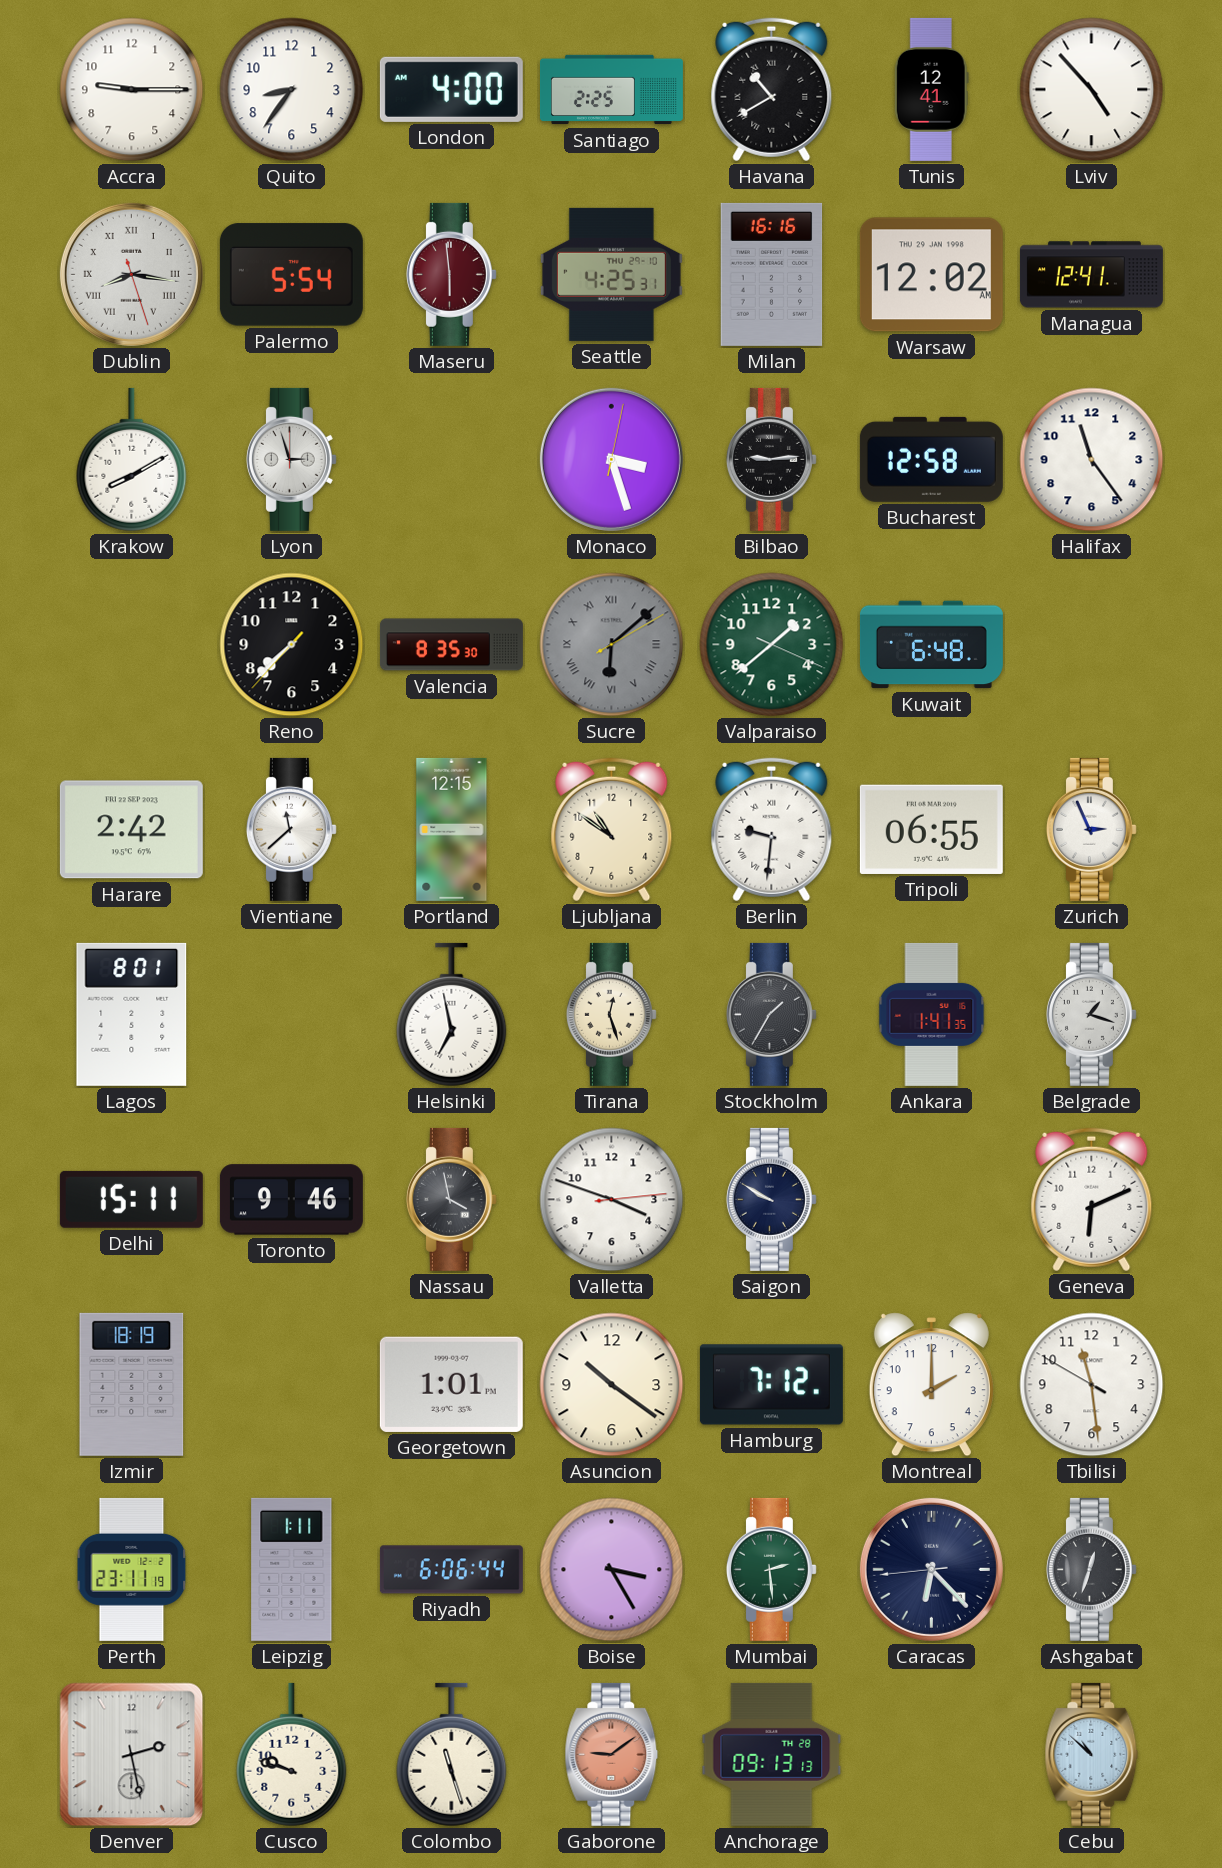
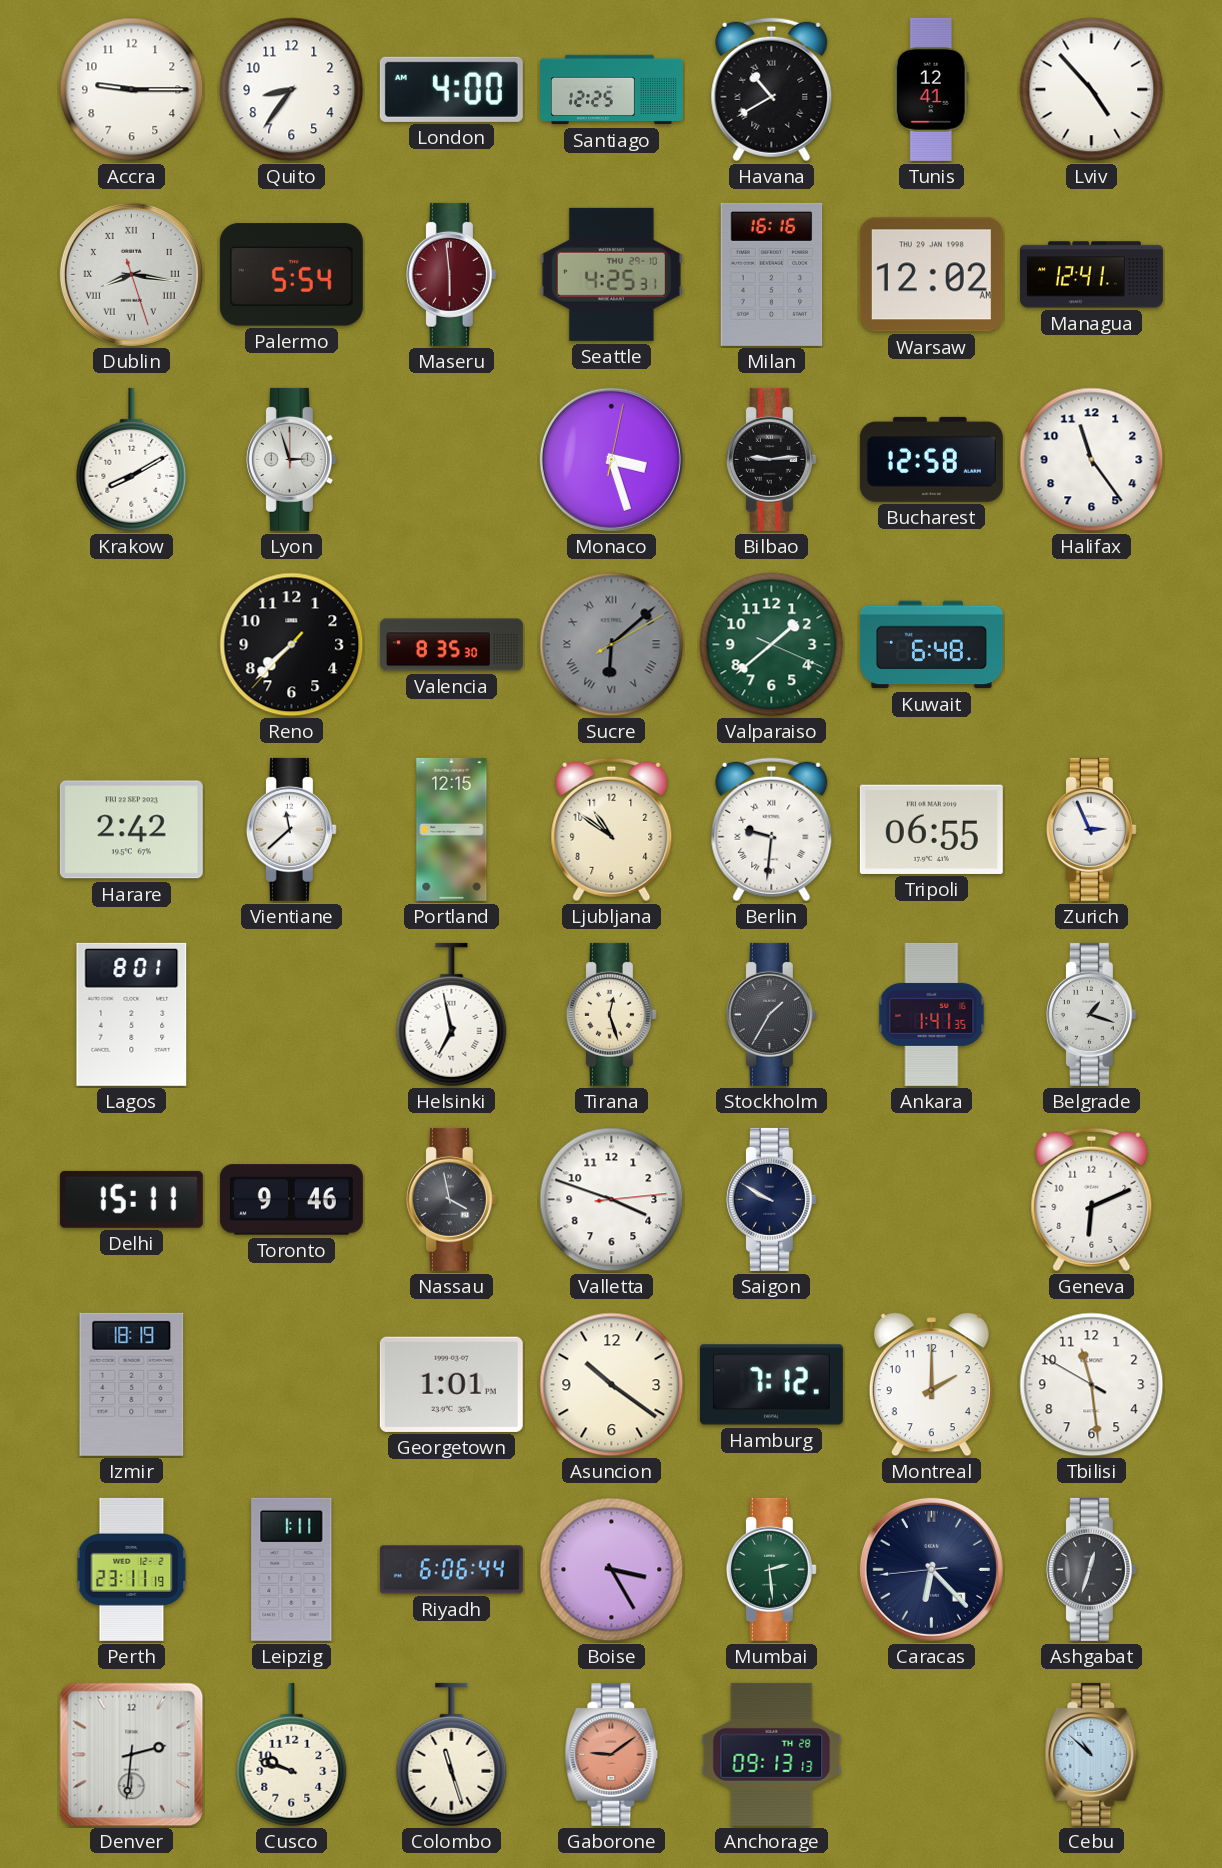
Santiago: 2:25 -> 12:25 (611, 90)
Denver: 2:28 -> 2:31 (132, 1755)
